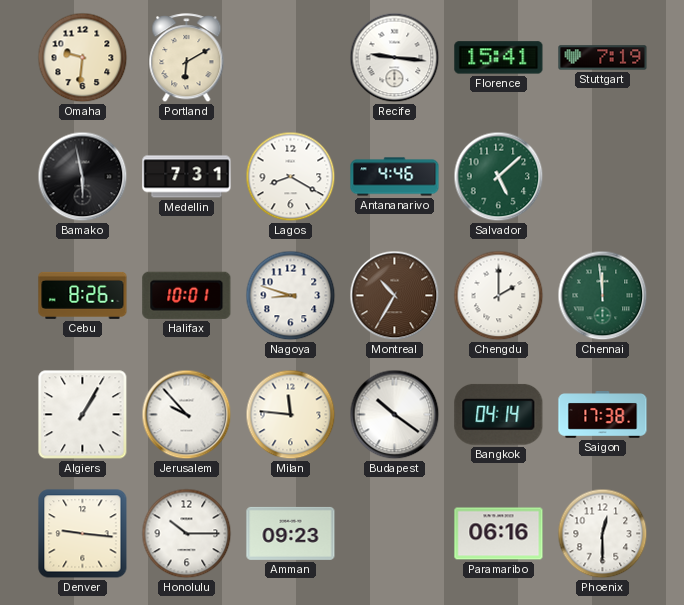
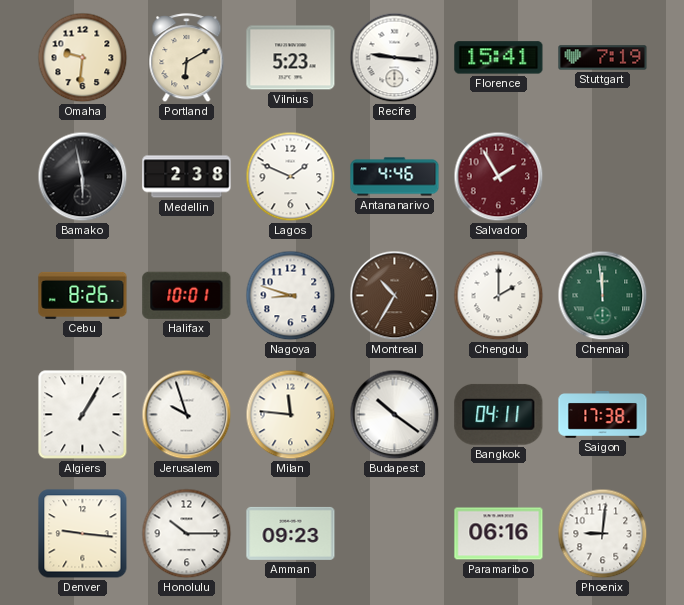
Vilnius: none -> 5:23 (291, 58)
Medellin: 7:31 -> 2:38 (187, 177)
Lagos: 8:20 -> 1:49 (291, 177)
Salvador: 5:08 -> 1:55 (499, 177)
Salvador dial: green -> burgundy (499, 177)
Jerusalem: 9:53 -> 9:57 (187, 415)
Bangkok: 04:14 -> 04:11 (499, 414)
Phoenix: 12:30 -> 9:01 (603, 534)
